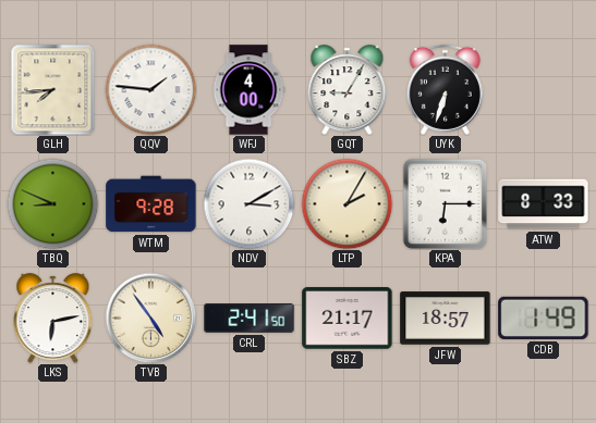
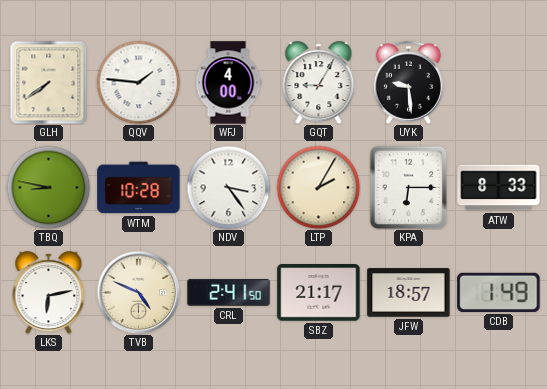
GLH: 7:44 -> 7:39 (49, 82)
UYK: 6:33 -> 9:29 (408, 82)
TBQ: 8:49 -> 8:47 (48, 187)
WTM: 9:28 -> 10:28 (139, 188)
NDV: 3:10 -> 3:24 (228, 187)
TVB: 4:54 -> 4:49 (138, 292)
